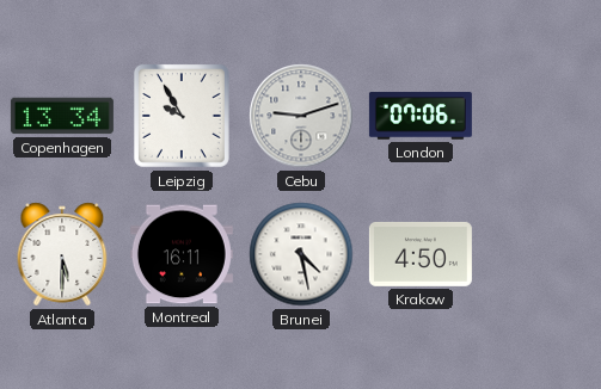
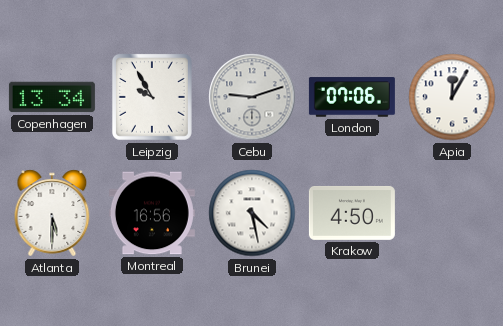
Apia: none -> 12:05 (452, 97)
Montreal: 16:11 -> 16:56 (152, 213)
